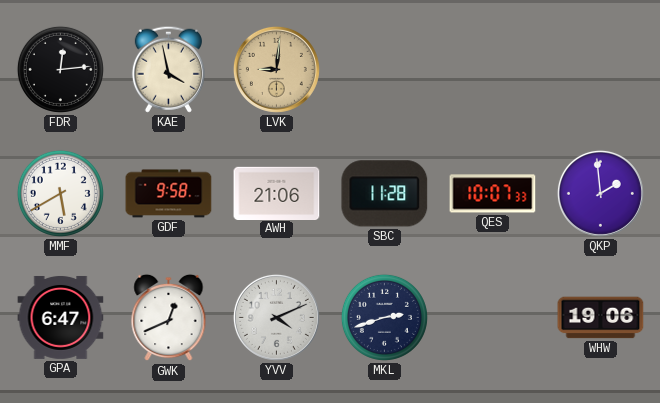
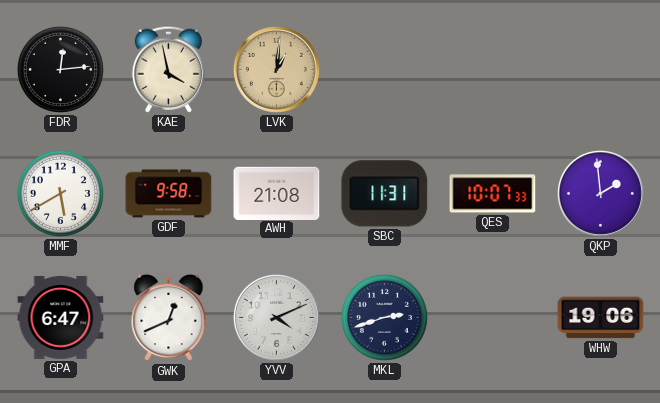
LVK: 9:01 -> 1:01 (276, 69)
AWH: 21:06 -> 21:08 (277, 193)
SBC: 11:28 -> 11:31 (385, 194)
